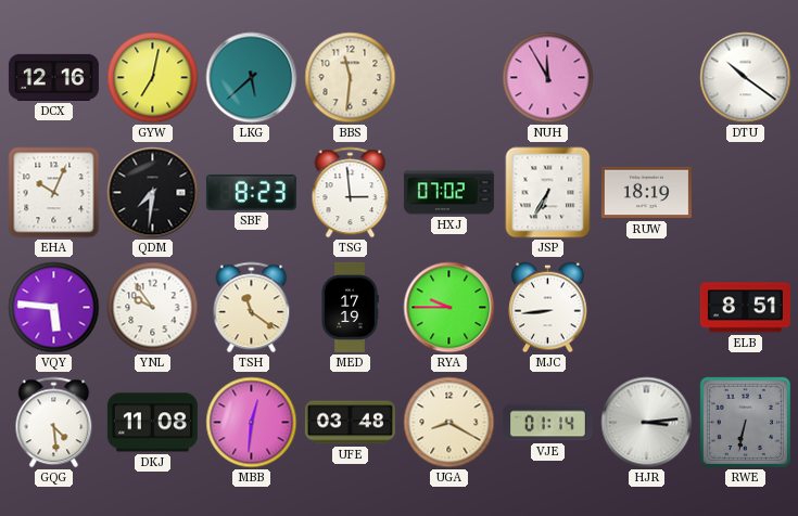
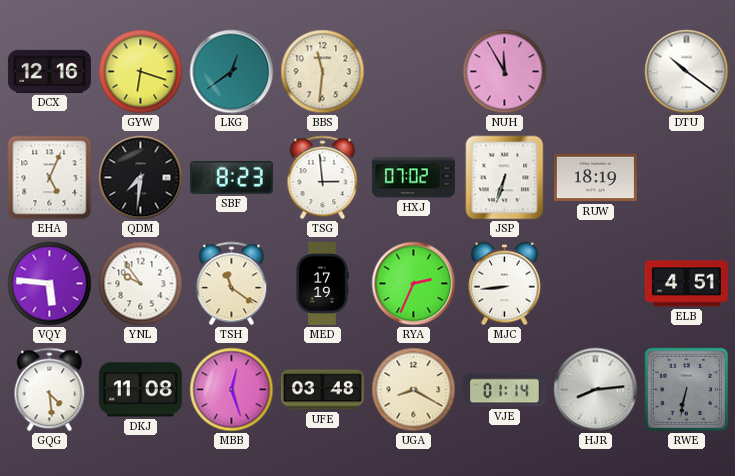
GYW: 7:02 -> 6:18 (141, 72)
LKG: 5:38 -> 12:39 (232, 72)
EHA: 10:04 -> 5:04 (50, 178)
JSP: 6:35 -> 6:33 (505, 178)
RYA: 9:45 -> 2:34 (414, 284)
ELB: 8:51 -> 4:51 (686, 284)
MBB: 12:31 -> 12:27 (232, 390)
HJR: 3:14 -> 8:14 (596, 390)
